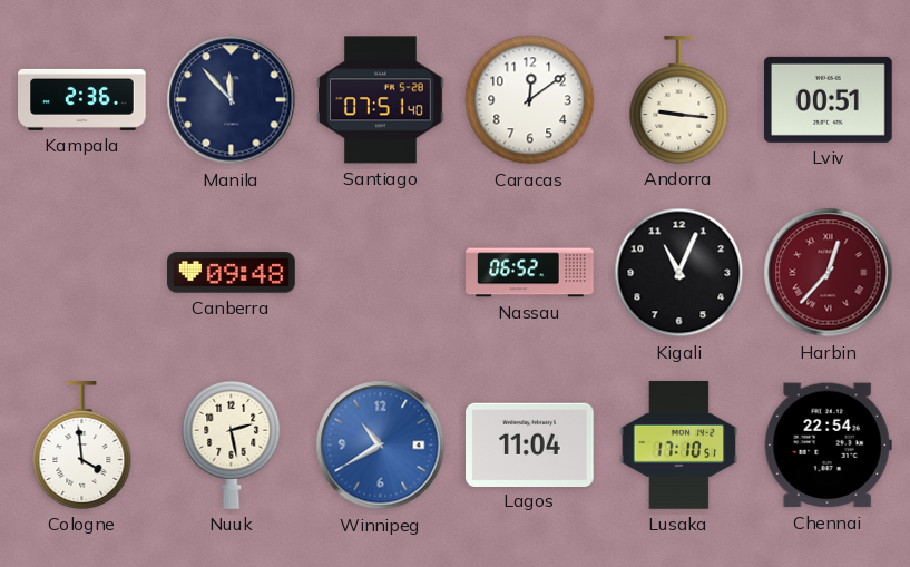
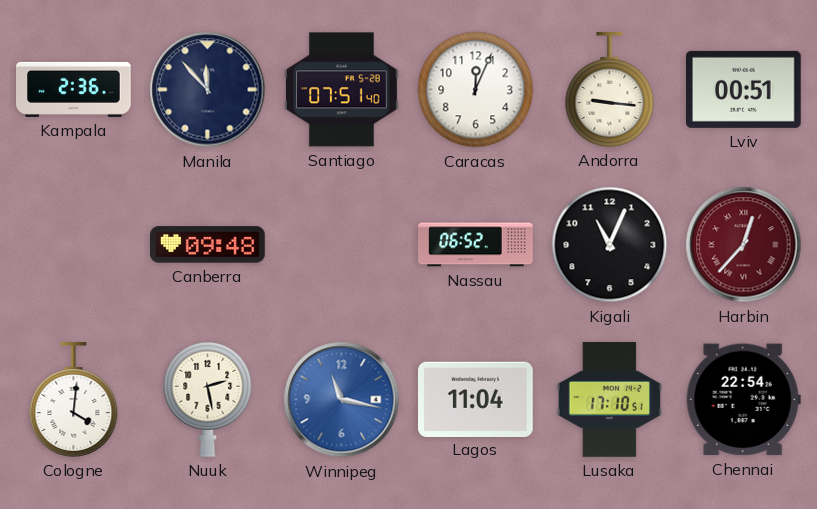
Caracas: 12:09 -> 12:04 (476, 90)
Cologne: 3:59 -> 4:01 (74, 400)
Winnipeg: 10:40 -> 11:17 (342, 400)
